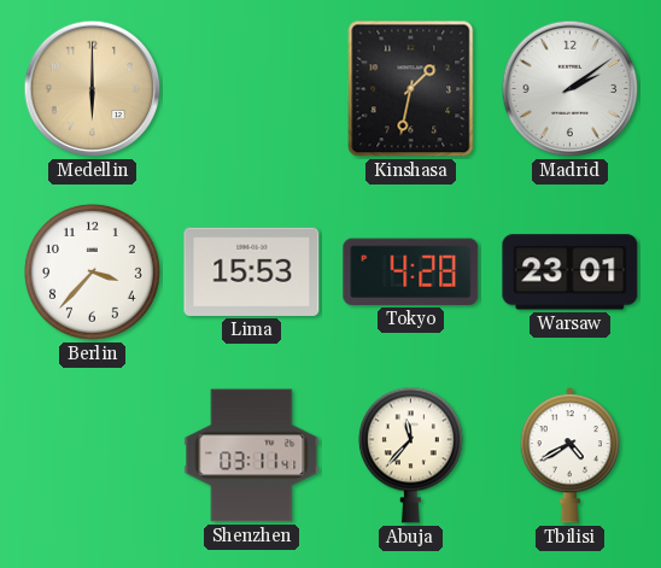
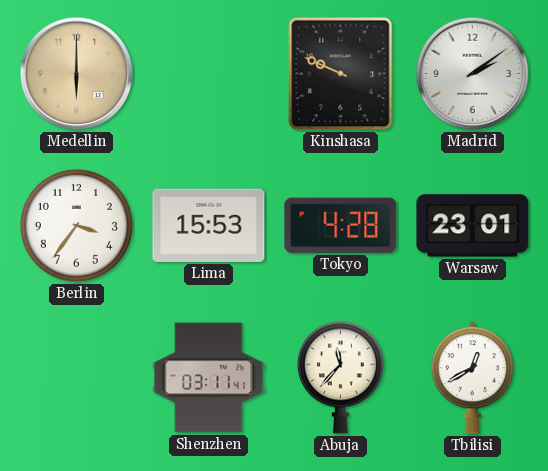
Kinshasa: 1:32 -> 9:49 (341, 74)
Berlin: 3:37 -> 3:36 (76, 225)
Tbilisi: 4:40 -> 12:40 (472, 378)
